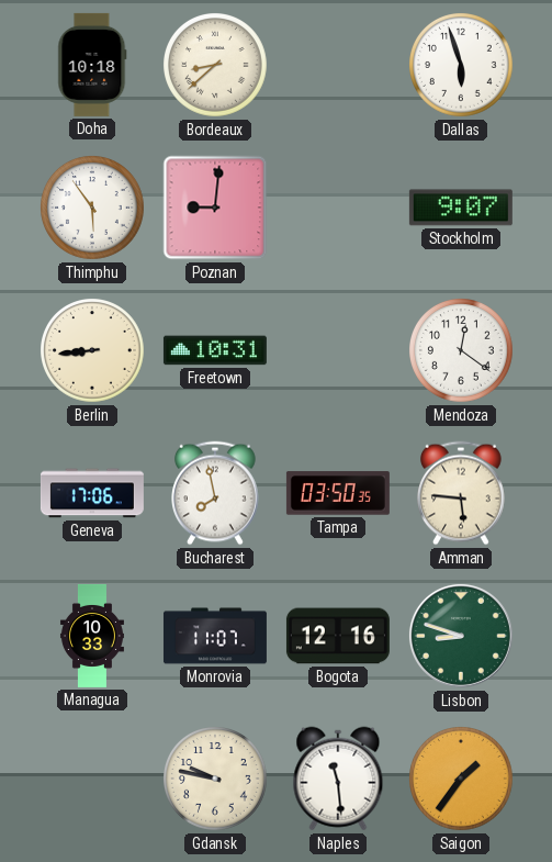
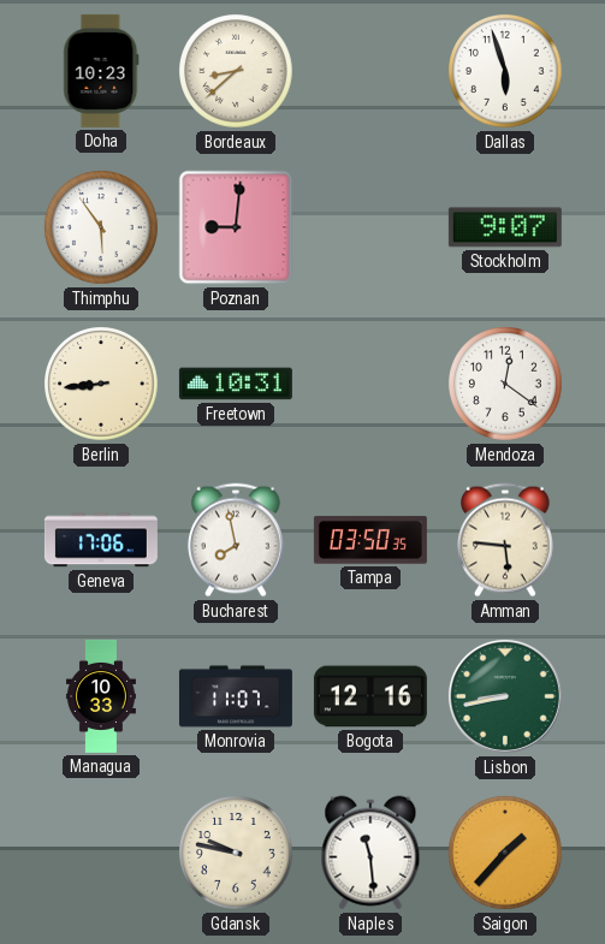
Doha: 10:18 -> 10:23 (101, 71)
Lisbon: 8:48 -> 8:43 (505, 696)
Saigon: 1:36 -> 1:37 (506, 854)
